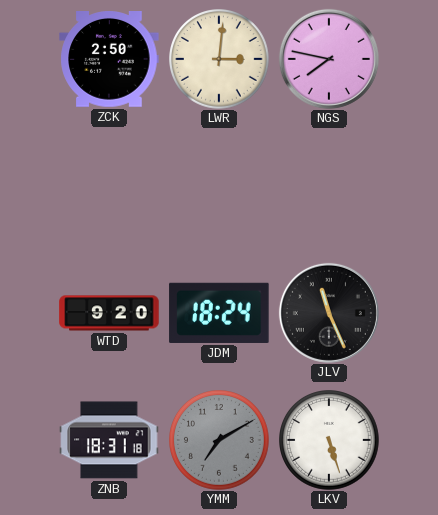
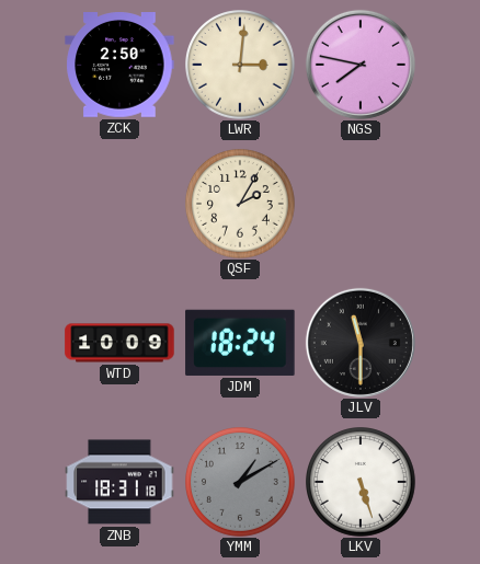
QSF: none -> 2:05 (241, 205)
WTD: 9:20 -> 10:09 (119, 343)
JLV: 11:26 -> 11:30 (361, 343)
YMM: 7:10 -> 1:10 (241, 483)
